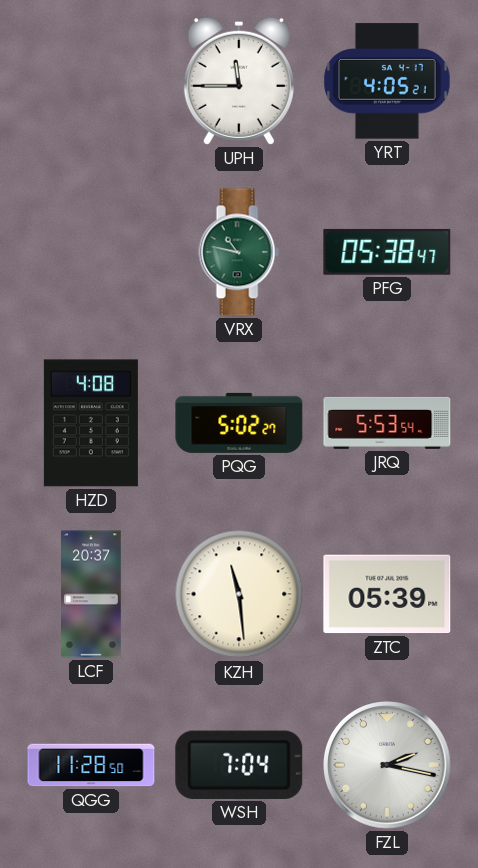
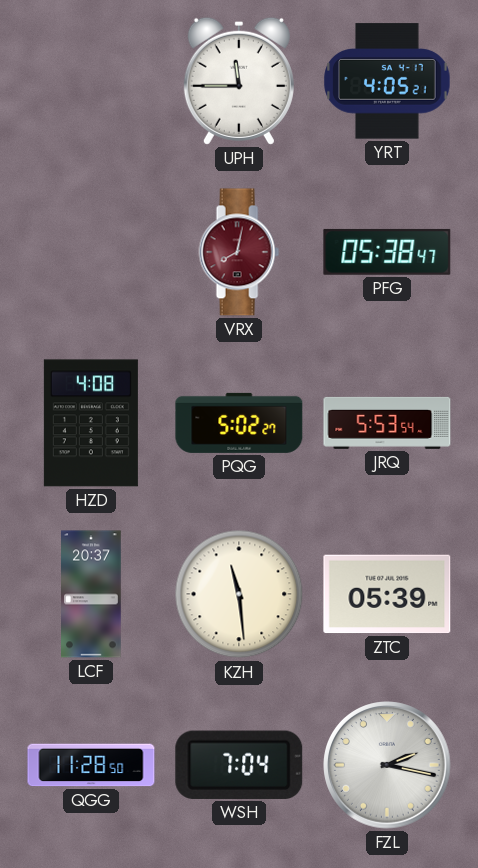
VRX: 10:47 -> 8:02 (239, 252)
VRX dial: green -> burgundy (239, 252)
